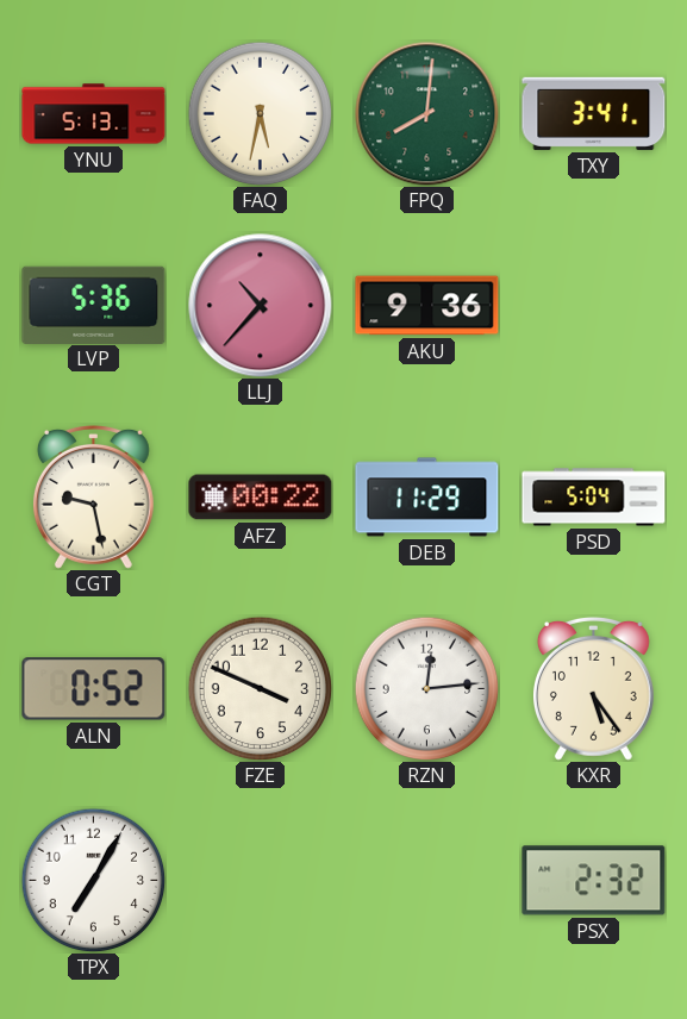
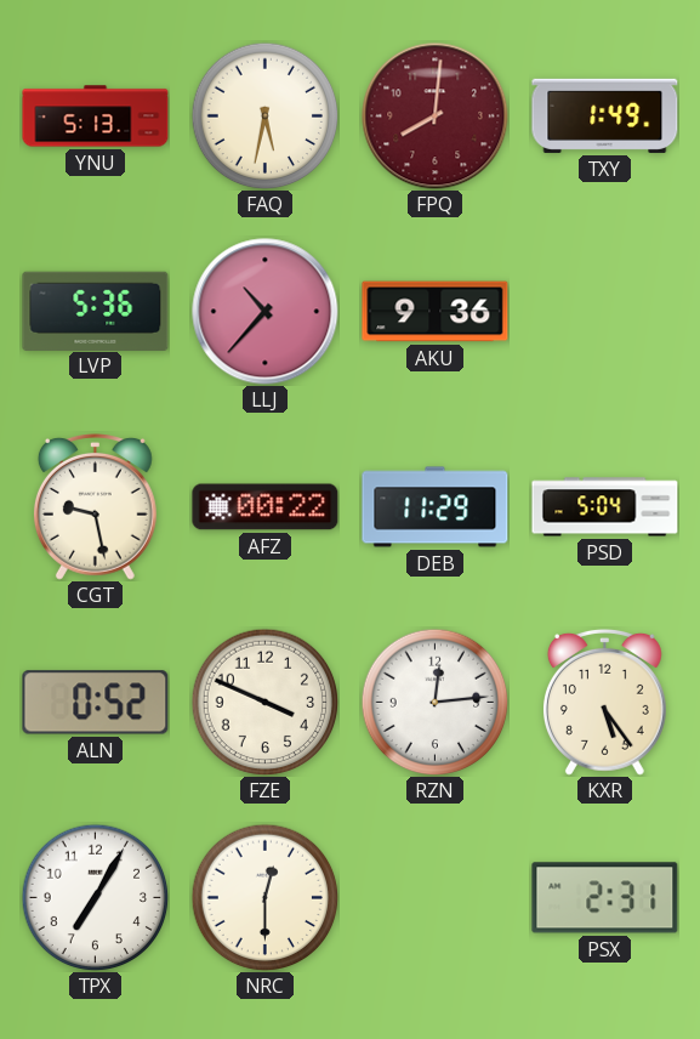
FPQ dial: green -> burgundy (436, 117)
TXY: 3:41 -> 1:49 (605, 115)
NRC: none -> 12:30 (264, 897)
PSX: 2:32 -> 2:31 (605, 898)
